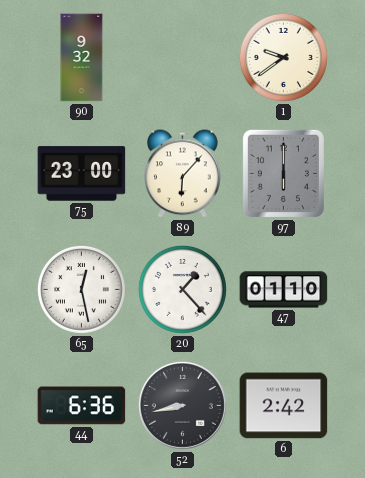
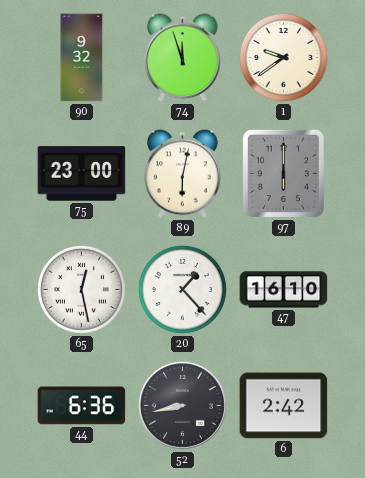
74: none -> 11:57 (183, 58)
89: 6:07 -> 6:02 (183, 174)
47: 01:10 -> 16:10 (284, 290)
